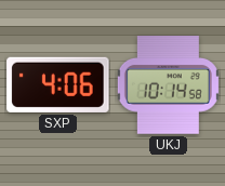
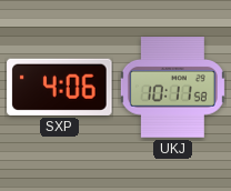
UKJ: 10:14 -> 10:11 (172, 88)
